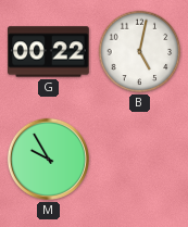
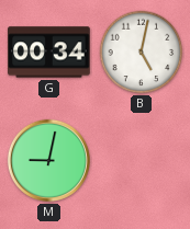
G: 00:22 -> 00:34 (49, 53)
M: 9:55 -> 9:02 (48, 160)
